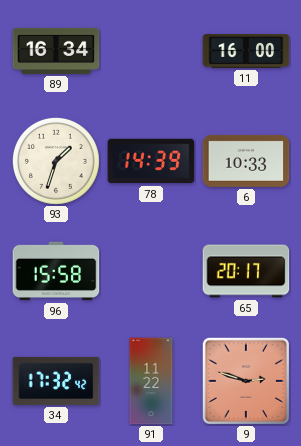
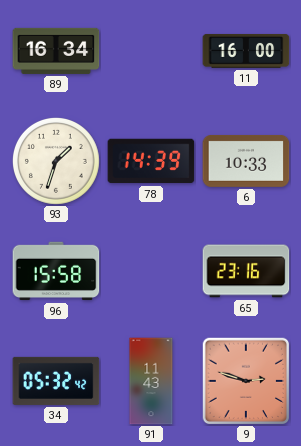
65: 20:17 -> 23:16 (246, 271)
34: 17:32 -> 05:32 (56, 381)
91: 11:22 -> 11:43 (151, 381)
